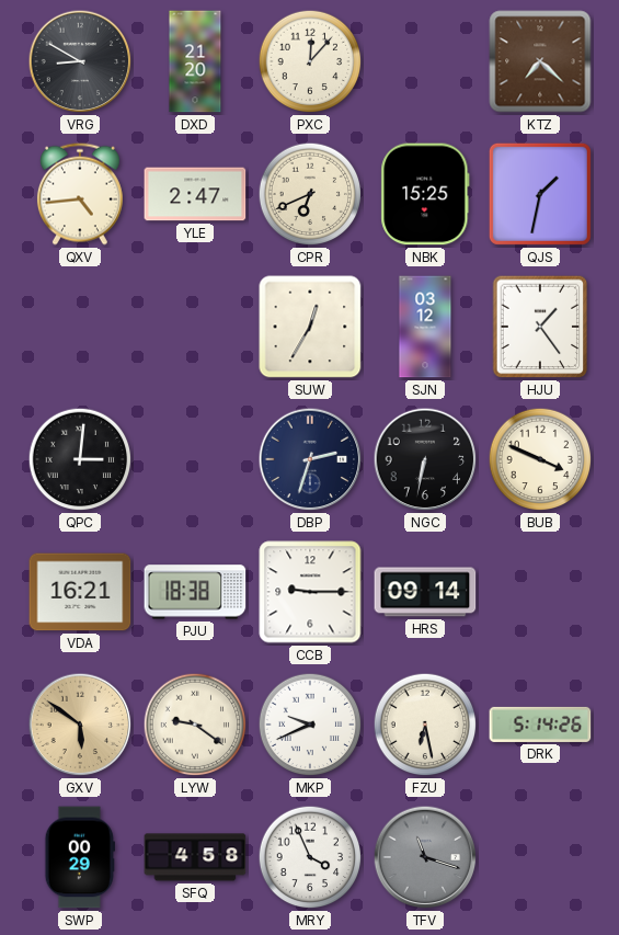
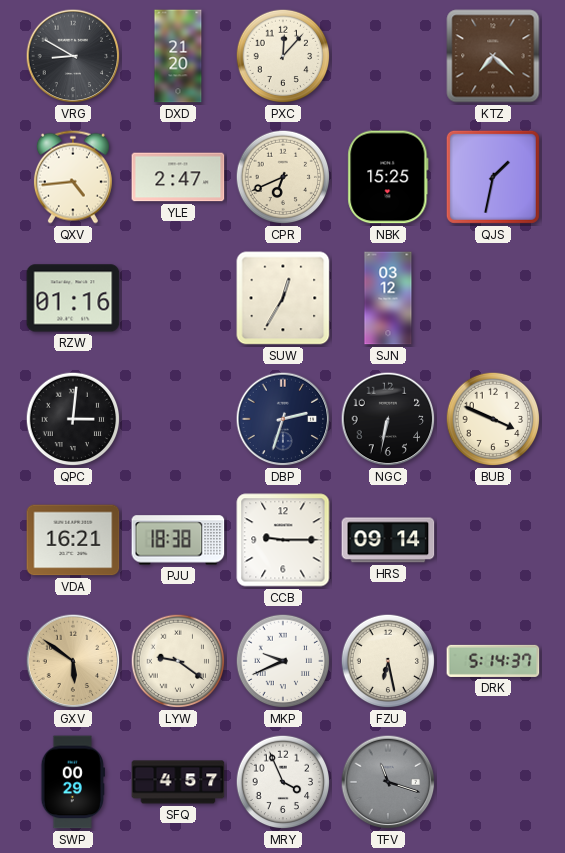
RZW: none -> 01:16 (73, 298)
HJU: 1:24 -> none (540, 327)
DRK: 5:14:26 -> 5:14:37 (493, 661)
SFQ: 4:58 -> 4:57 (178, 782)
